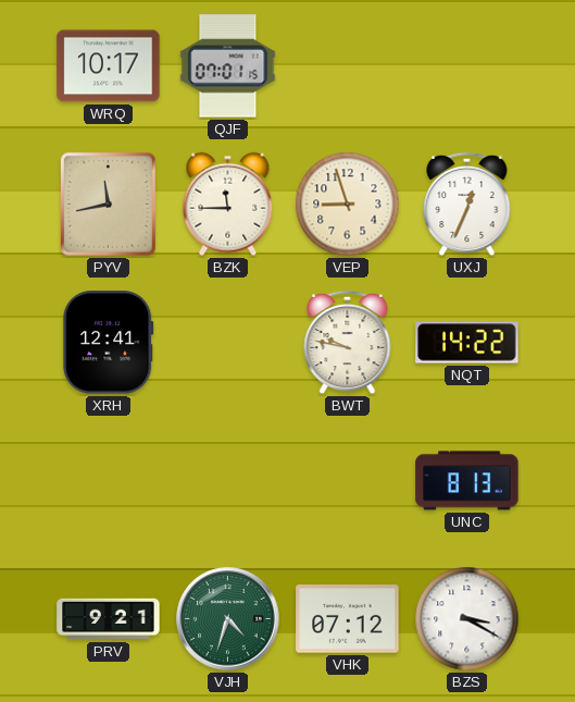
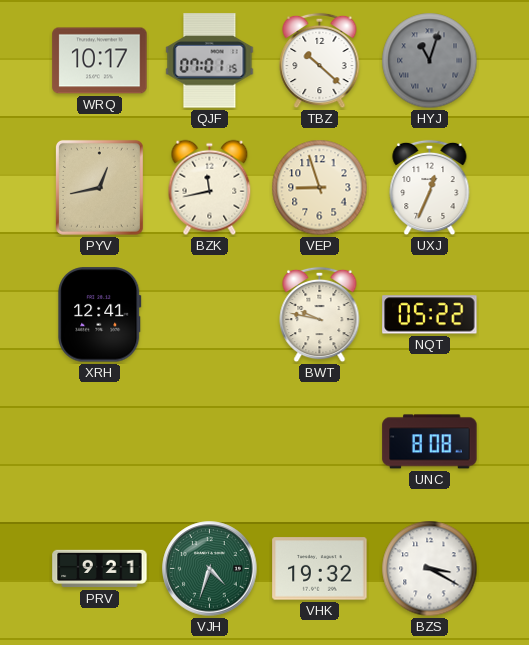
TBZ: none -> 10:22 (320, 61)
HYJ: none -> 11:03 (430, 61)
PYV: 11:43 -> 12:43 (99, 187)
BZK: 11:45 -> 11:43 (210, 188)
NQT: 14:22 -> 05:22 (430, 315)
UNC: 8:13 -> 8:08 (430, 442)
VHK: 07:12 -> 19:32 (320, 569)
